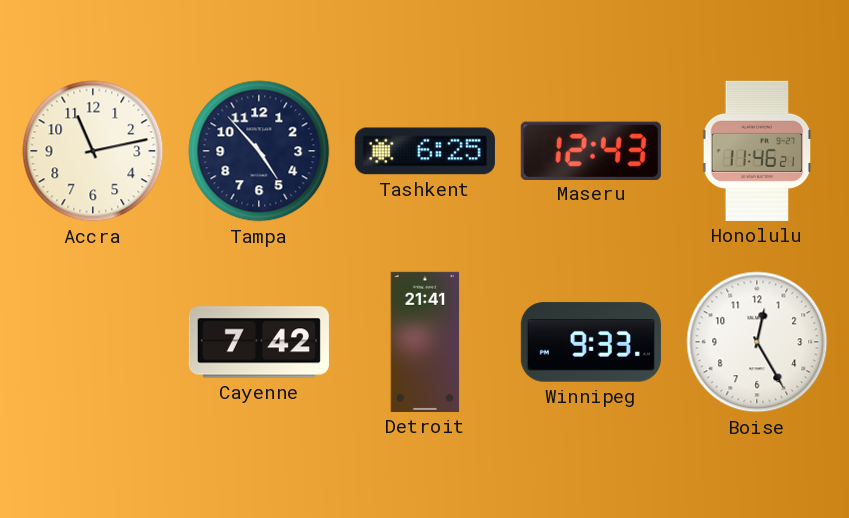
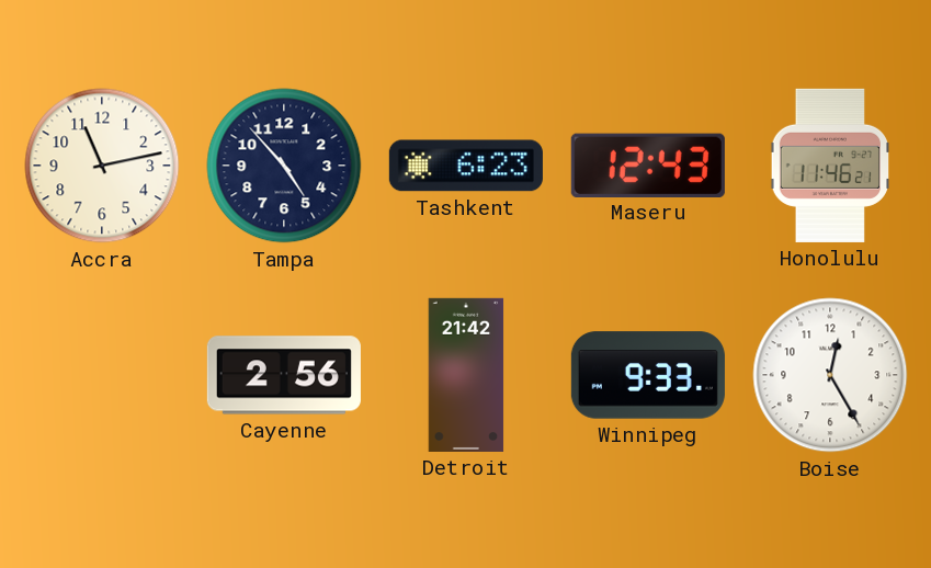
Tashkent: 6:25 -> 6:23 (466, 166)
Cayenne: 7:42 -> 2:56 (284, 375)
Detroit: 21:41 -> 21:42 (466, 375)
